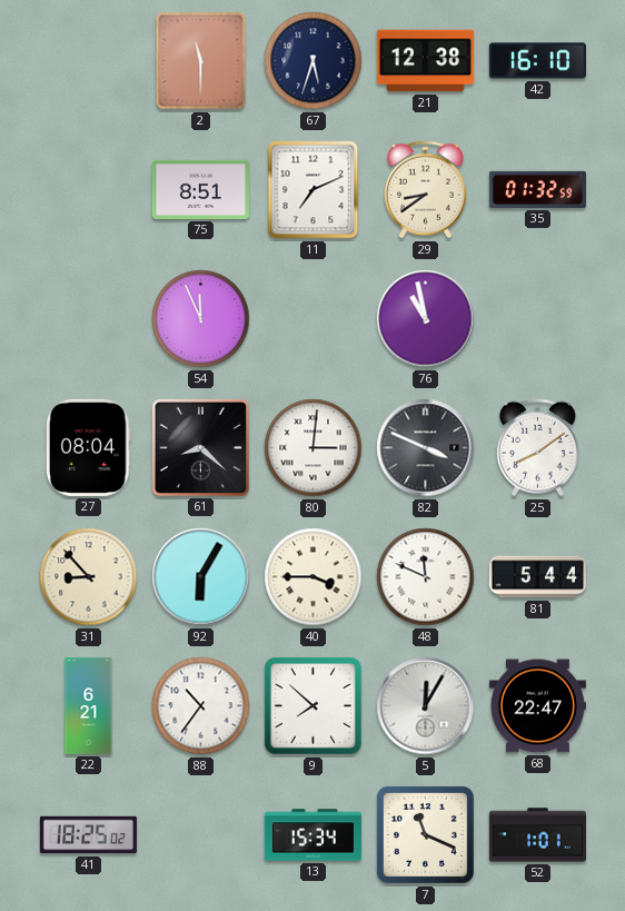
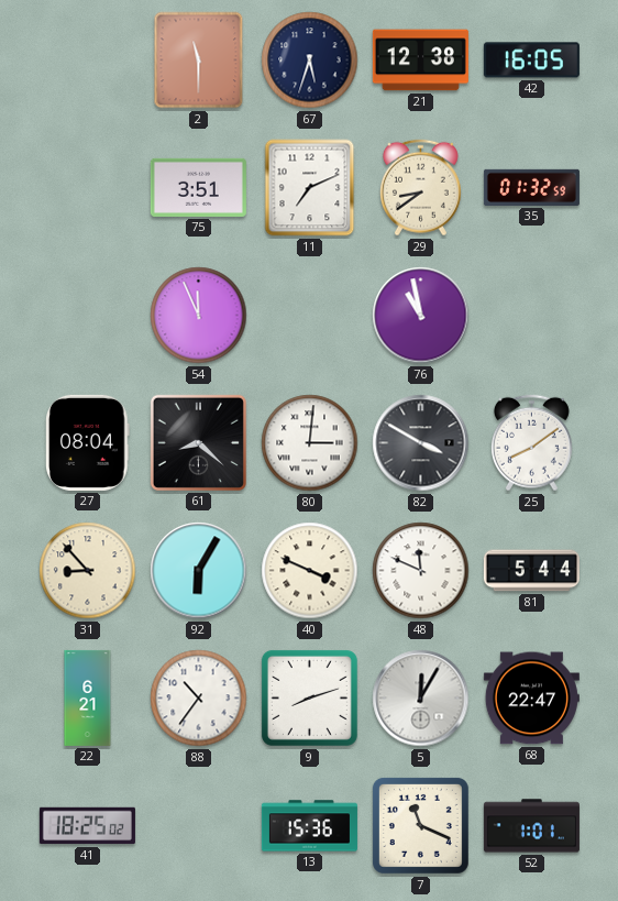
42: 16:10 -> 16:05 (531, 61)
75: 8:51 -> 3:51 (198, 187)
82: 3:49 -> 3:50 (421, 443)
40: 3:45 -> 3:49 (310, 571)
9: 7:52 -> 8:12 (309, 697)
13: 15:34 -> 15:36 (309, 826)
